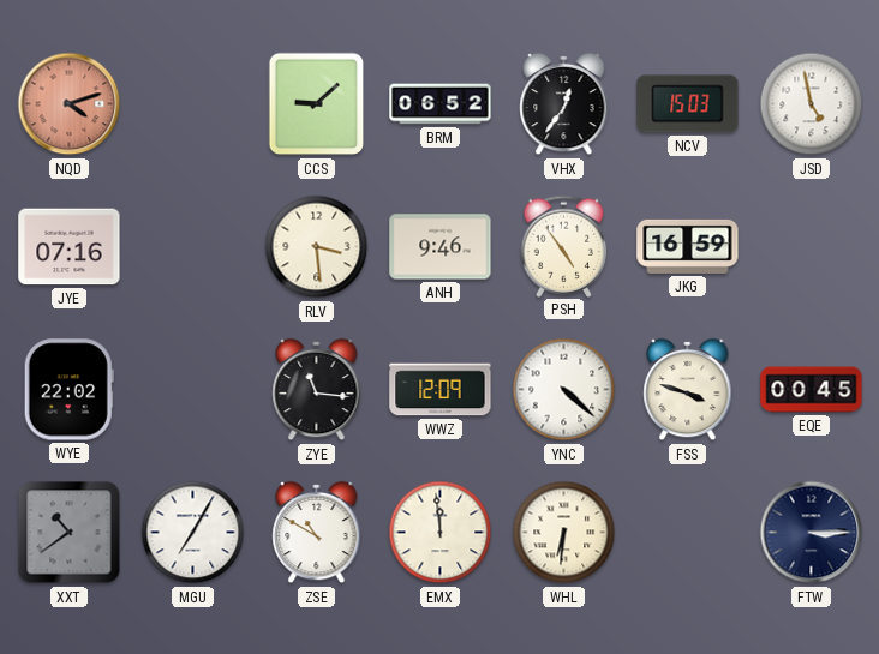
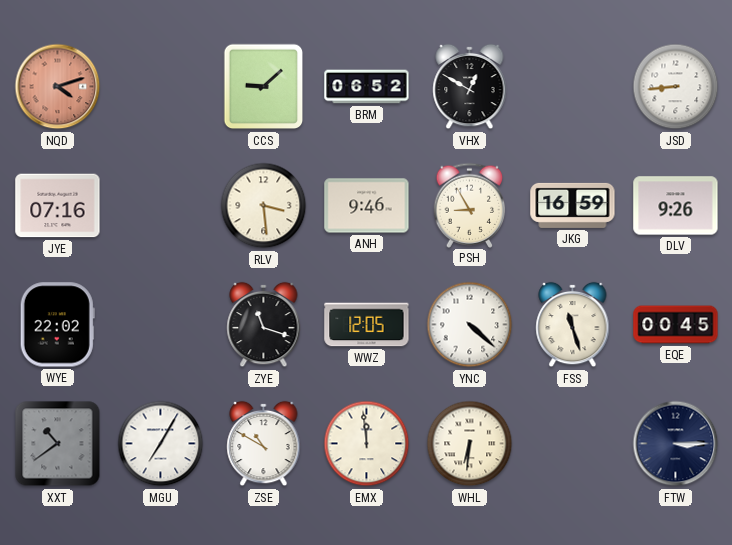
VHX: 12:36 -> 12:50 (470, 87)
NCV: 15:03 -> none (688, 104)
JSD: 4:58 -> 8:44 (676, 87)
PSH: 4:54 -> 8:55 (470, 205)
DLV: none -> 9:26 (676, 206)
ZYE: 11:16 -> 11:18 (264, 325)
WWZ: 12:09 -> 12:05 (367, 325)
FSS: 3:48 -> 11:27 (573, 325)
